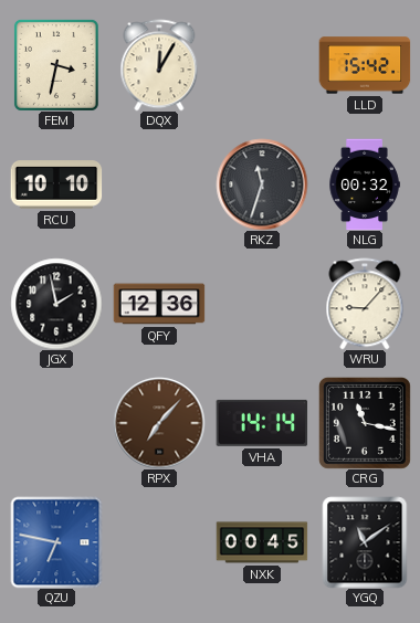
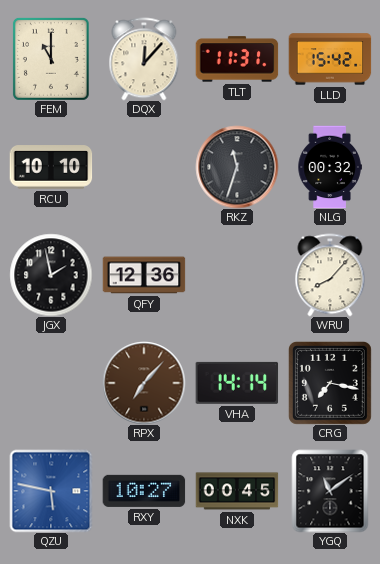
FEM: 3:32 -> 11:00 (51, 59)
DQX: 12:05 -> 12:07 (144, 59)
TLT: none -> 11:31 (237, 59)
WRU: 9:07 -> 8:07 (330, 275)
CRG: 11:17 -> 7:17 (330, 383)
QZU: 6:47 -> 5:47 (51, 491)
RXY: none -> 10:27 (144, 491)
